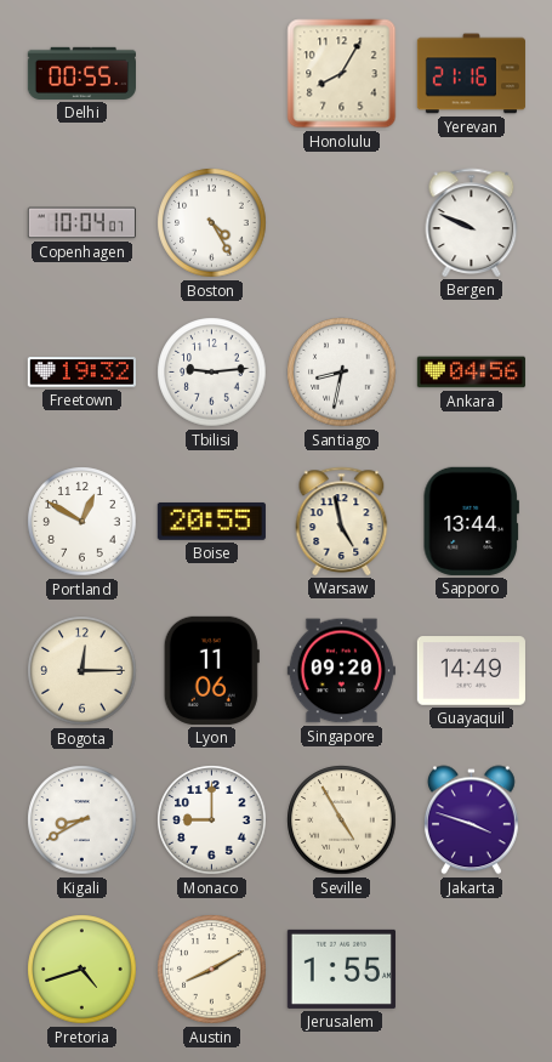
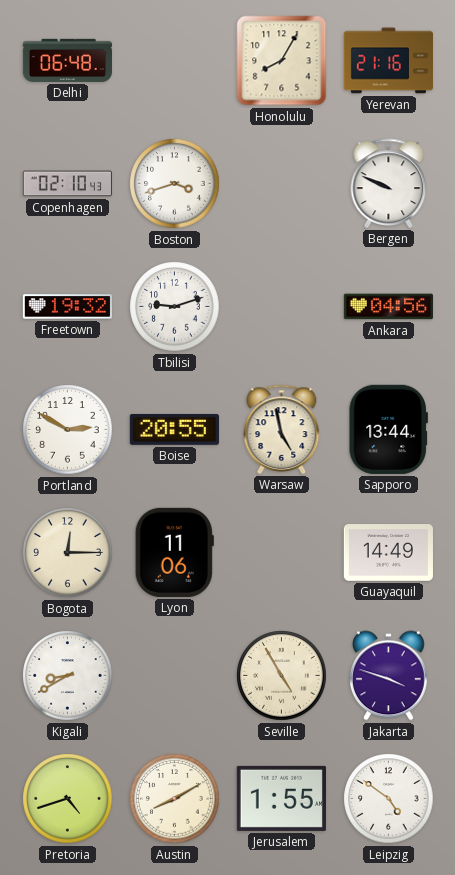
Delhi: 00:55 -> 06:48 (67, 60)
Copenhagen: 10:04 -> 02:10 (67, 184)
Boston: 4:25 -> 3:42 (175, 184)
Tbilisi: 9:14 -> 9:12 (175, 307)
Santiago: 8:32 -> none (342, 373)
Portland: 12:50 -> 2:50 (68, 430)
Singapore: 09:20 -> none (341, 671)
Monaco: 9:00 -> none (212, 820)
Leipzig: none -> 4:51 (389, 799)
